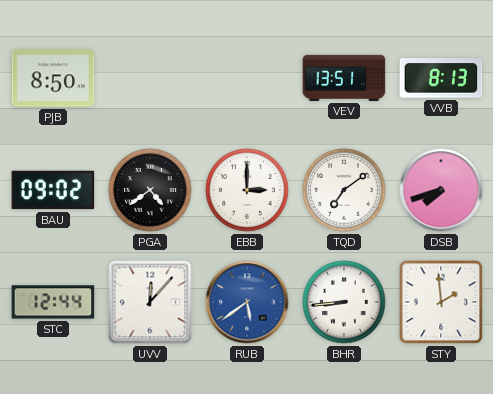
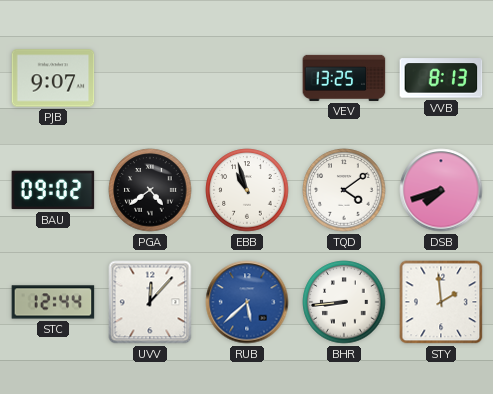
PJB: 8:50 -> 9:07 (53, 78)
VEV: 13:51 -> 13:25 (344, 78)
EBB: 3:00 -> 10:57 (247, 190)
TQD: 7:09 -> 4:09 (344, 190)
RUB: 5:39 -> 5:38 (247, 302)
